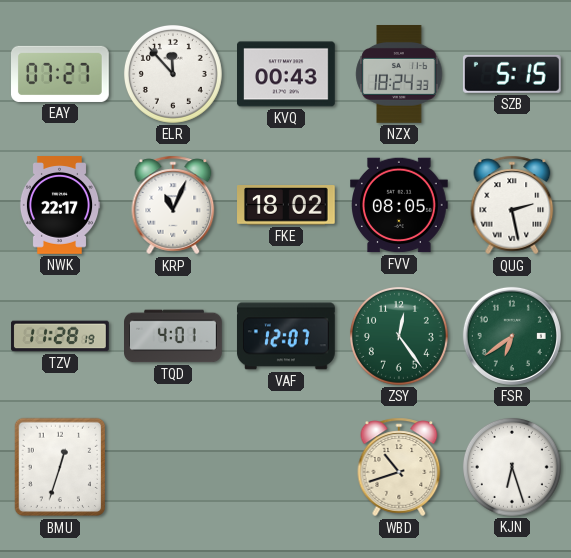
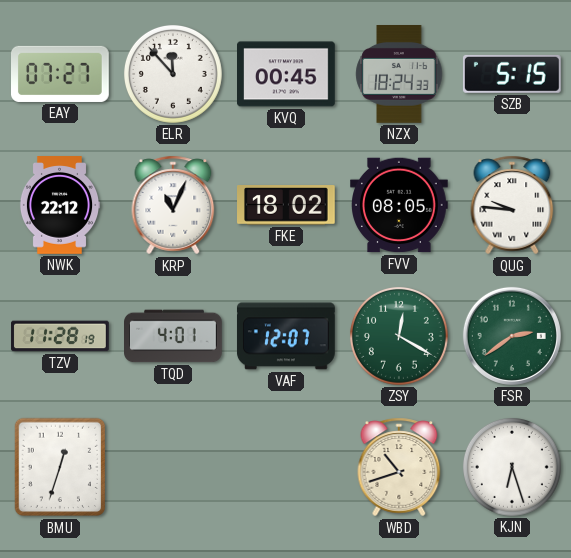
KVQ: 00:43 -> 00:45 (287, 74)
NWK: 22:17 -> 22:12 (60, 205)
QUG: 2:28 -> 9:46 (512, 205)
ZSY: 12:24 -> 12:20 (399, 336)
FSR: 6:39 -> 2:39 (512, 336)
